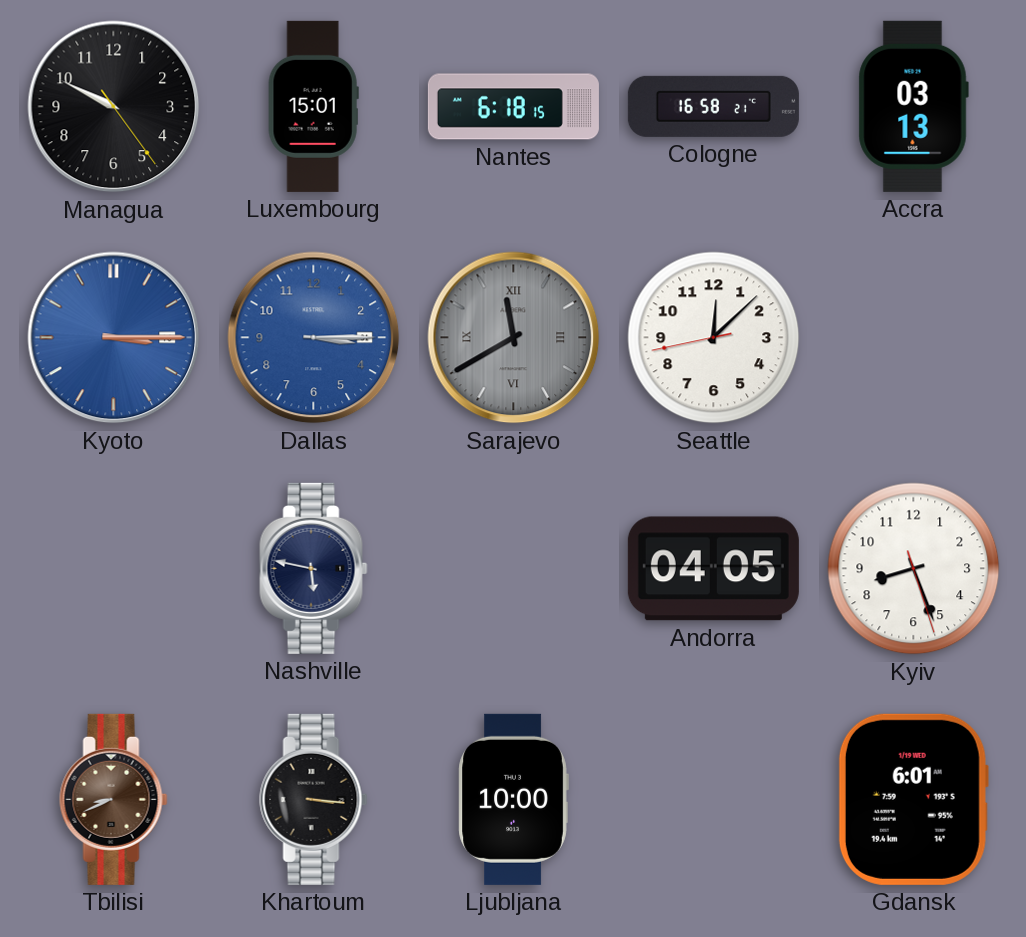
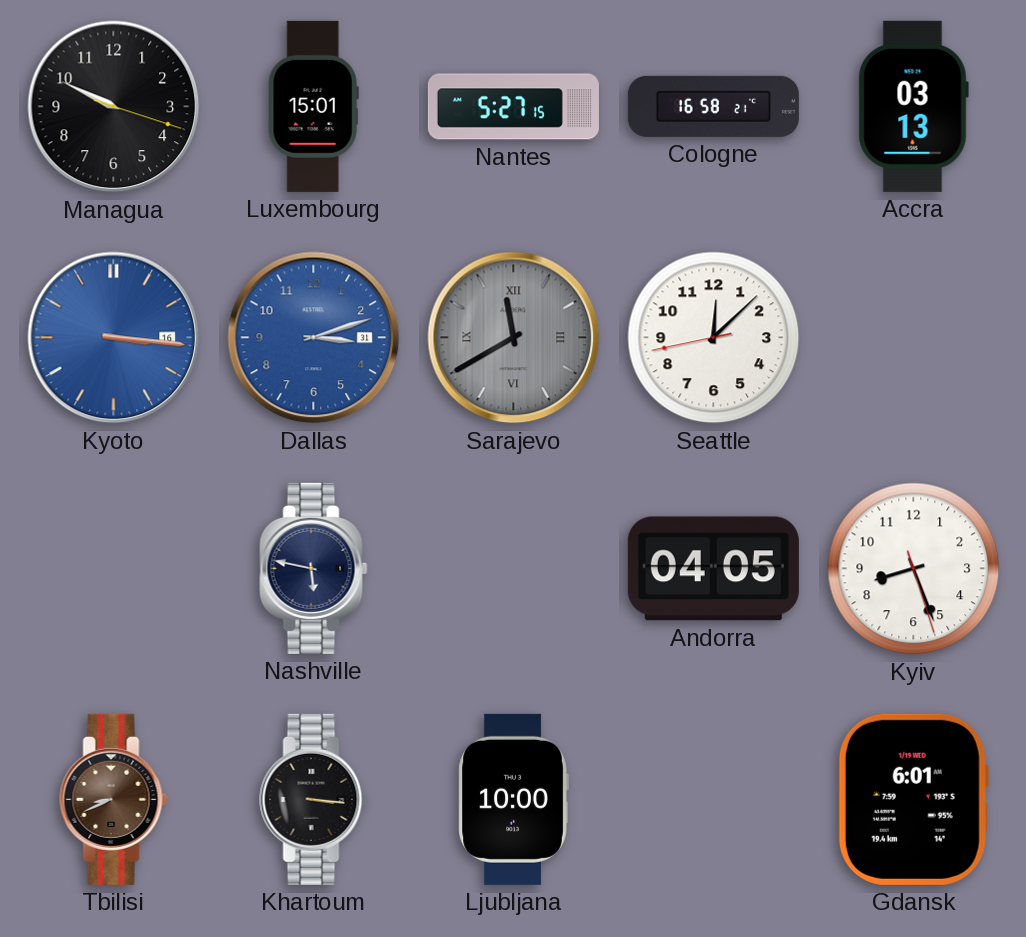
Managua: 9:49:24 -> 9:49:18 (114, 107)
Nantes: 6:18 -> 5:27 (513, 107)
Kyoto: 3:15 -> 3:16 (114, 338)
Dallas: 3:15 -> 3:12 (314, 338)
